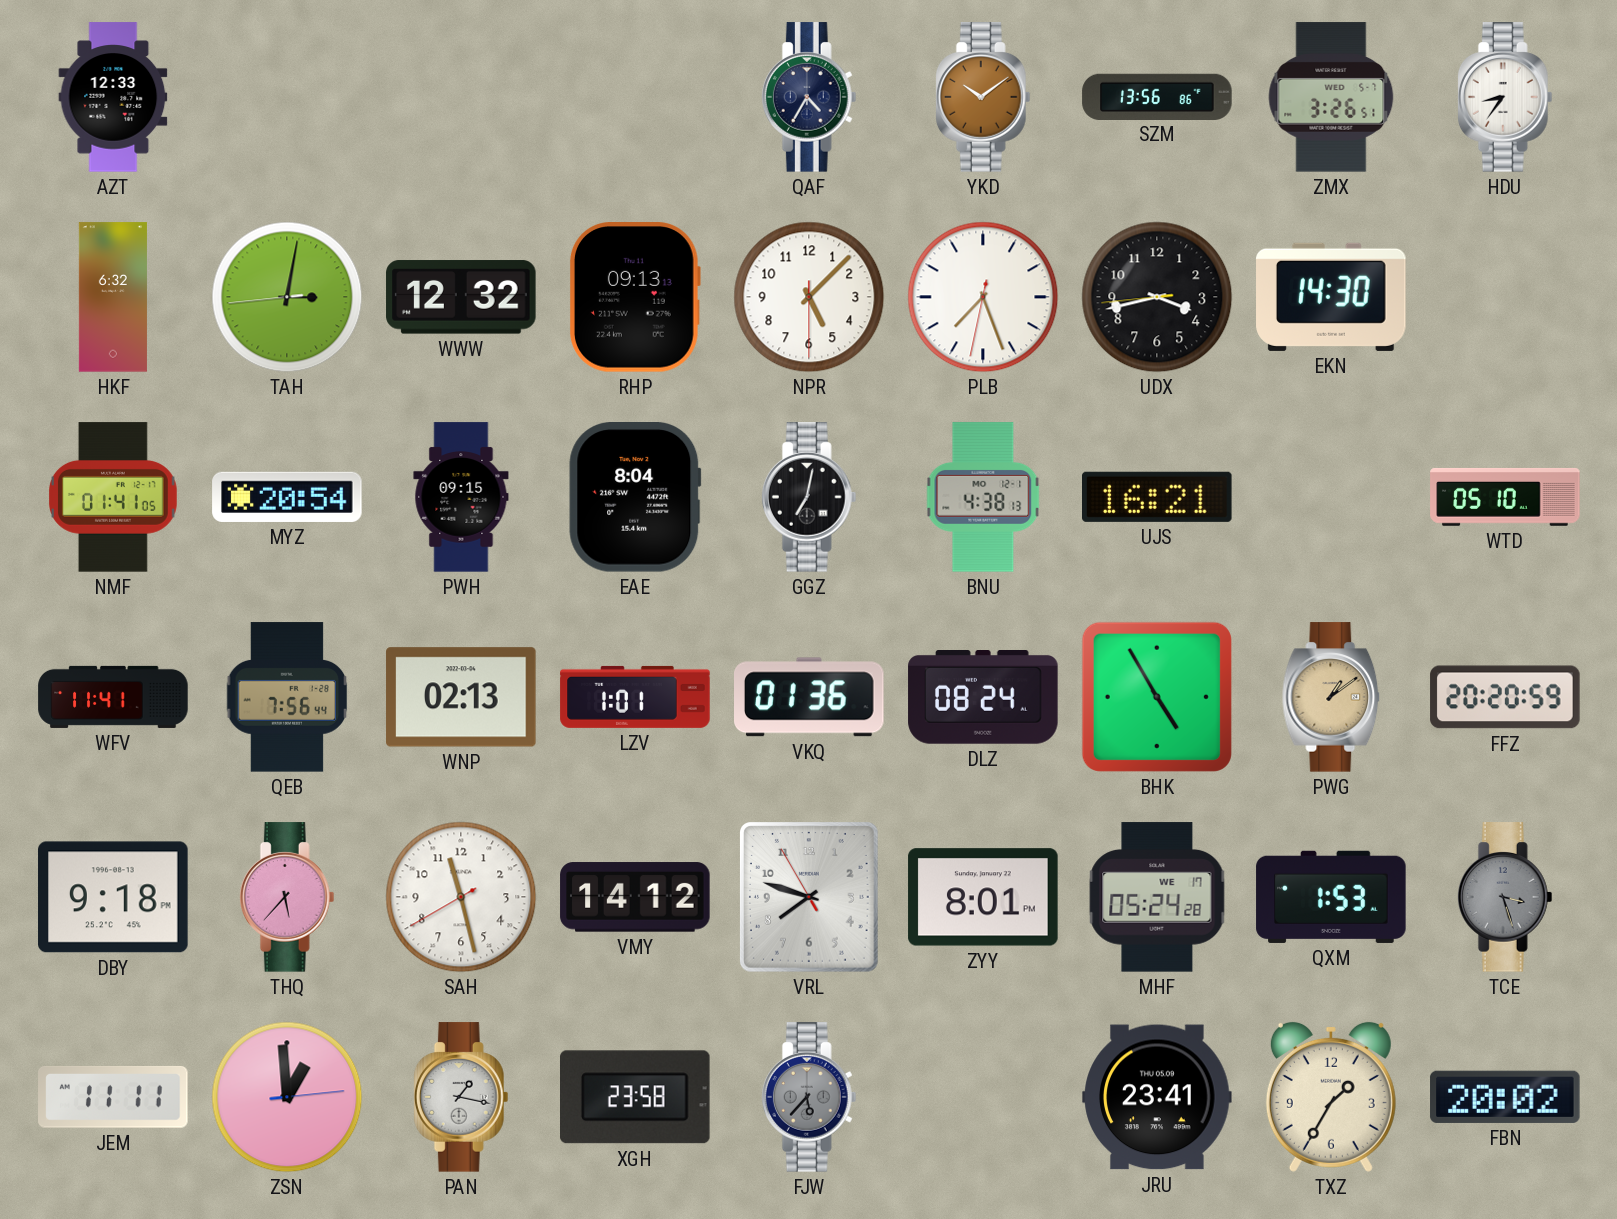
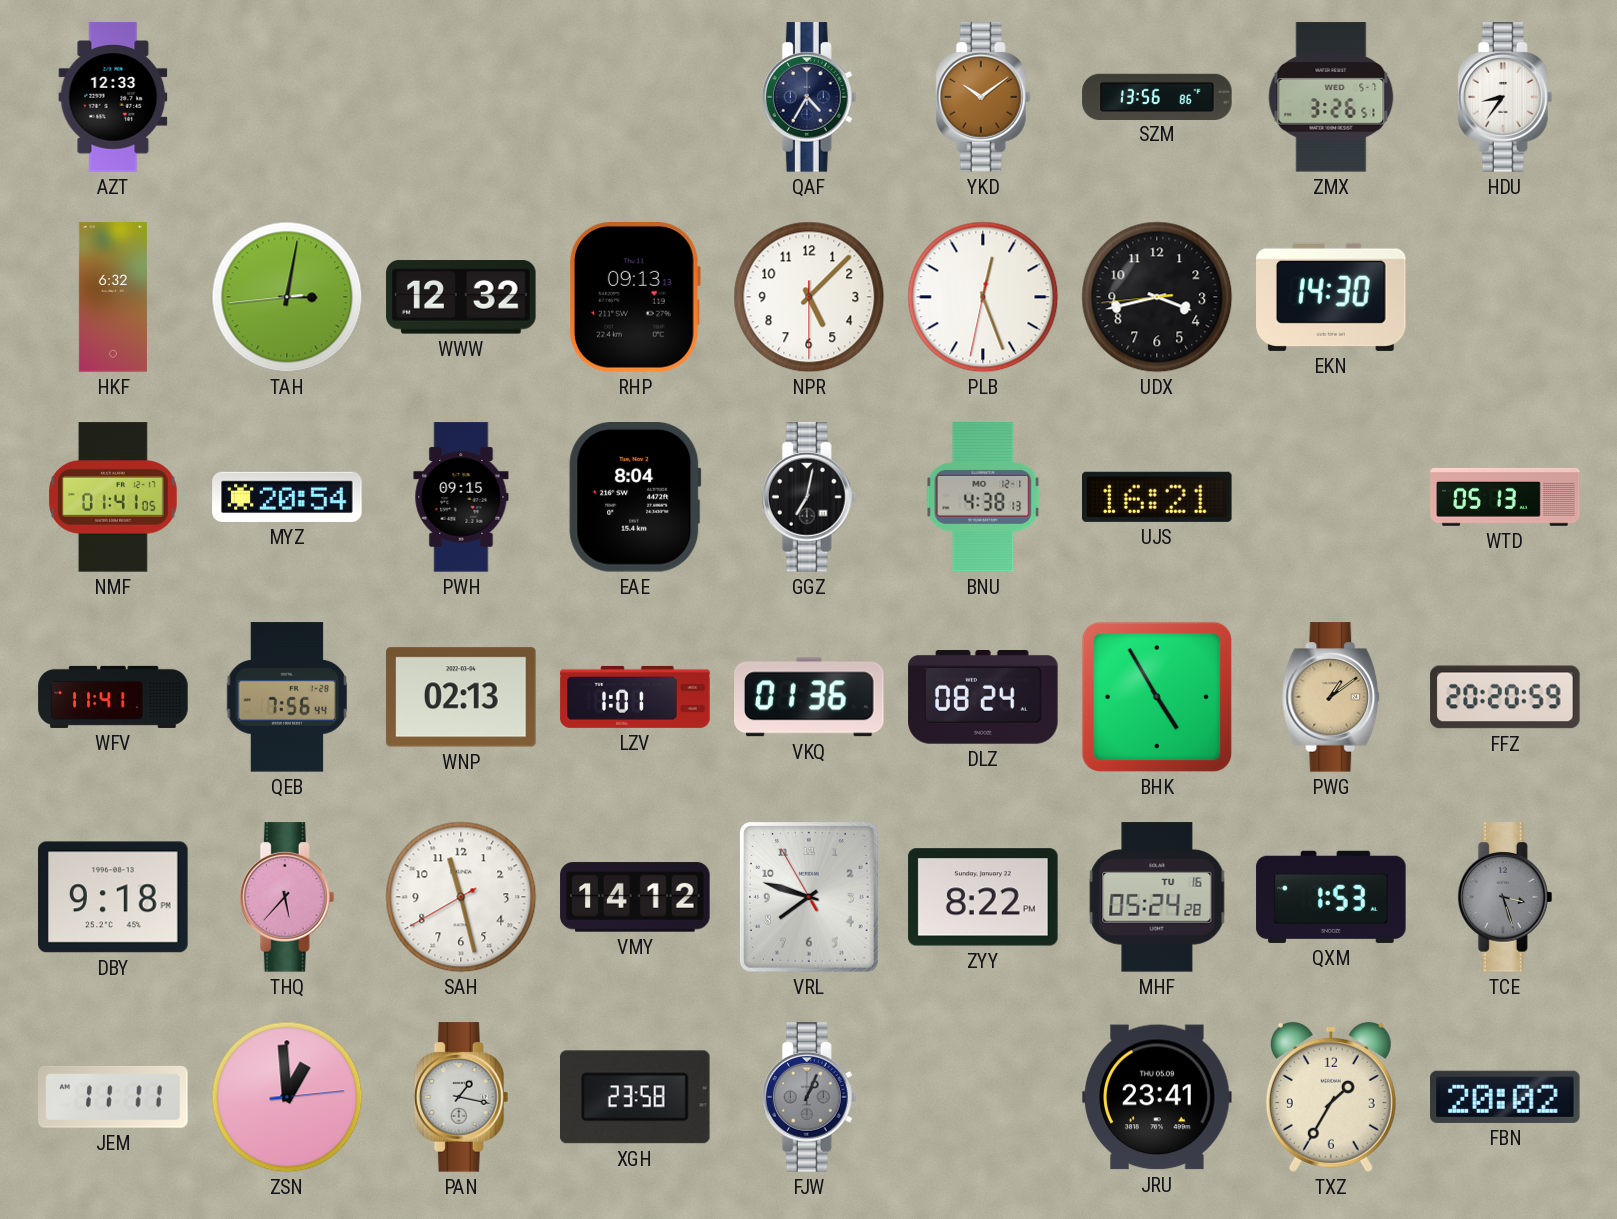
PLB: 7:26 -> 12:26 (983, 297)
WTD: 05:10 -> 05:13 (1505, 497)
ZYY: 8:01 -> 8:22 (983, 897)
MHF date: WE 17 -> TU 16 (1157, 897)
FJW: 5:37 -> 1:04 (809, 1097)
